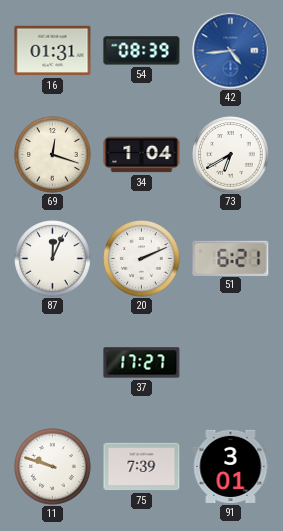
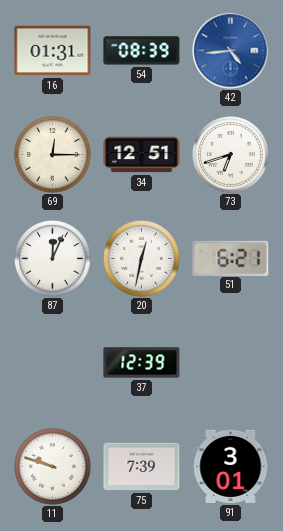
69: 12:18 -> 12:15 (53, 155)
34: 1:04 -> 12:51 (142, 155)
73: 6:40 -> 6:42 (231, 155)
20: 2:11 -> 12:32 (142, 259)
37: 17:27 -> 12:39 (142, 363)
